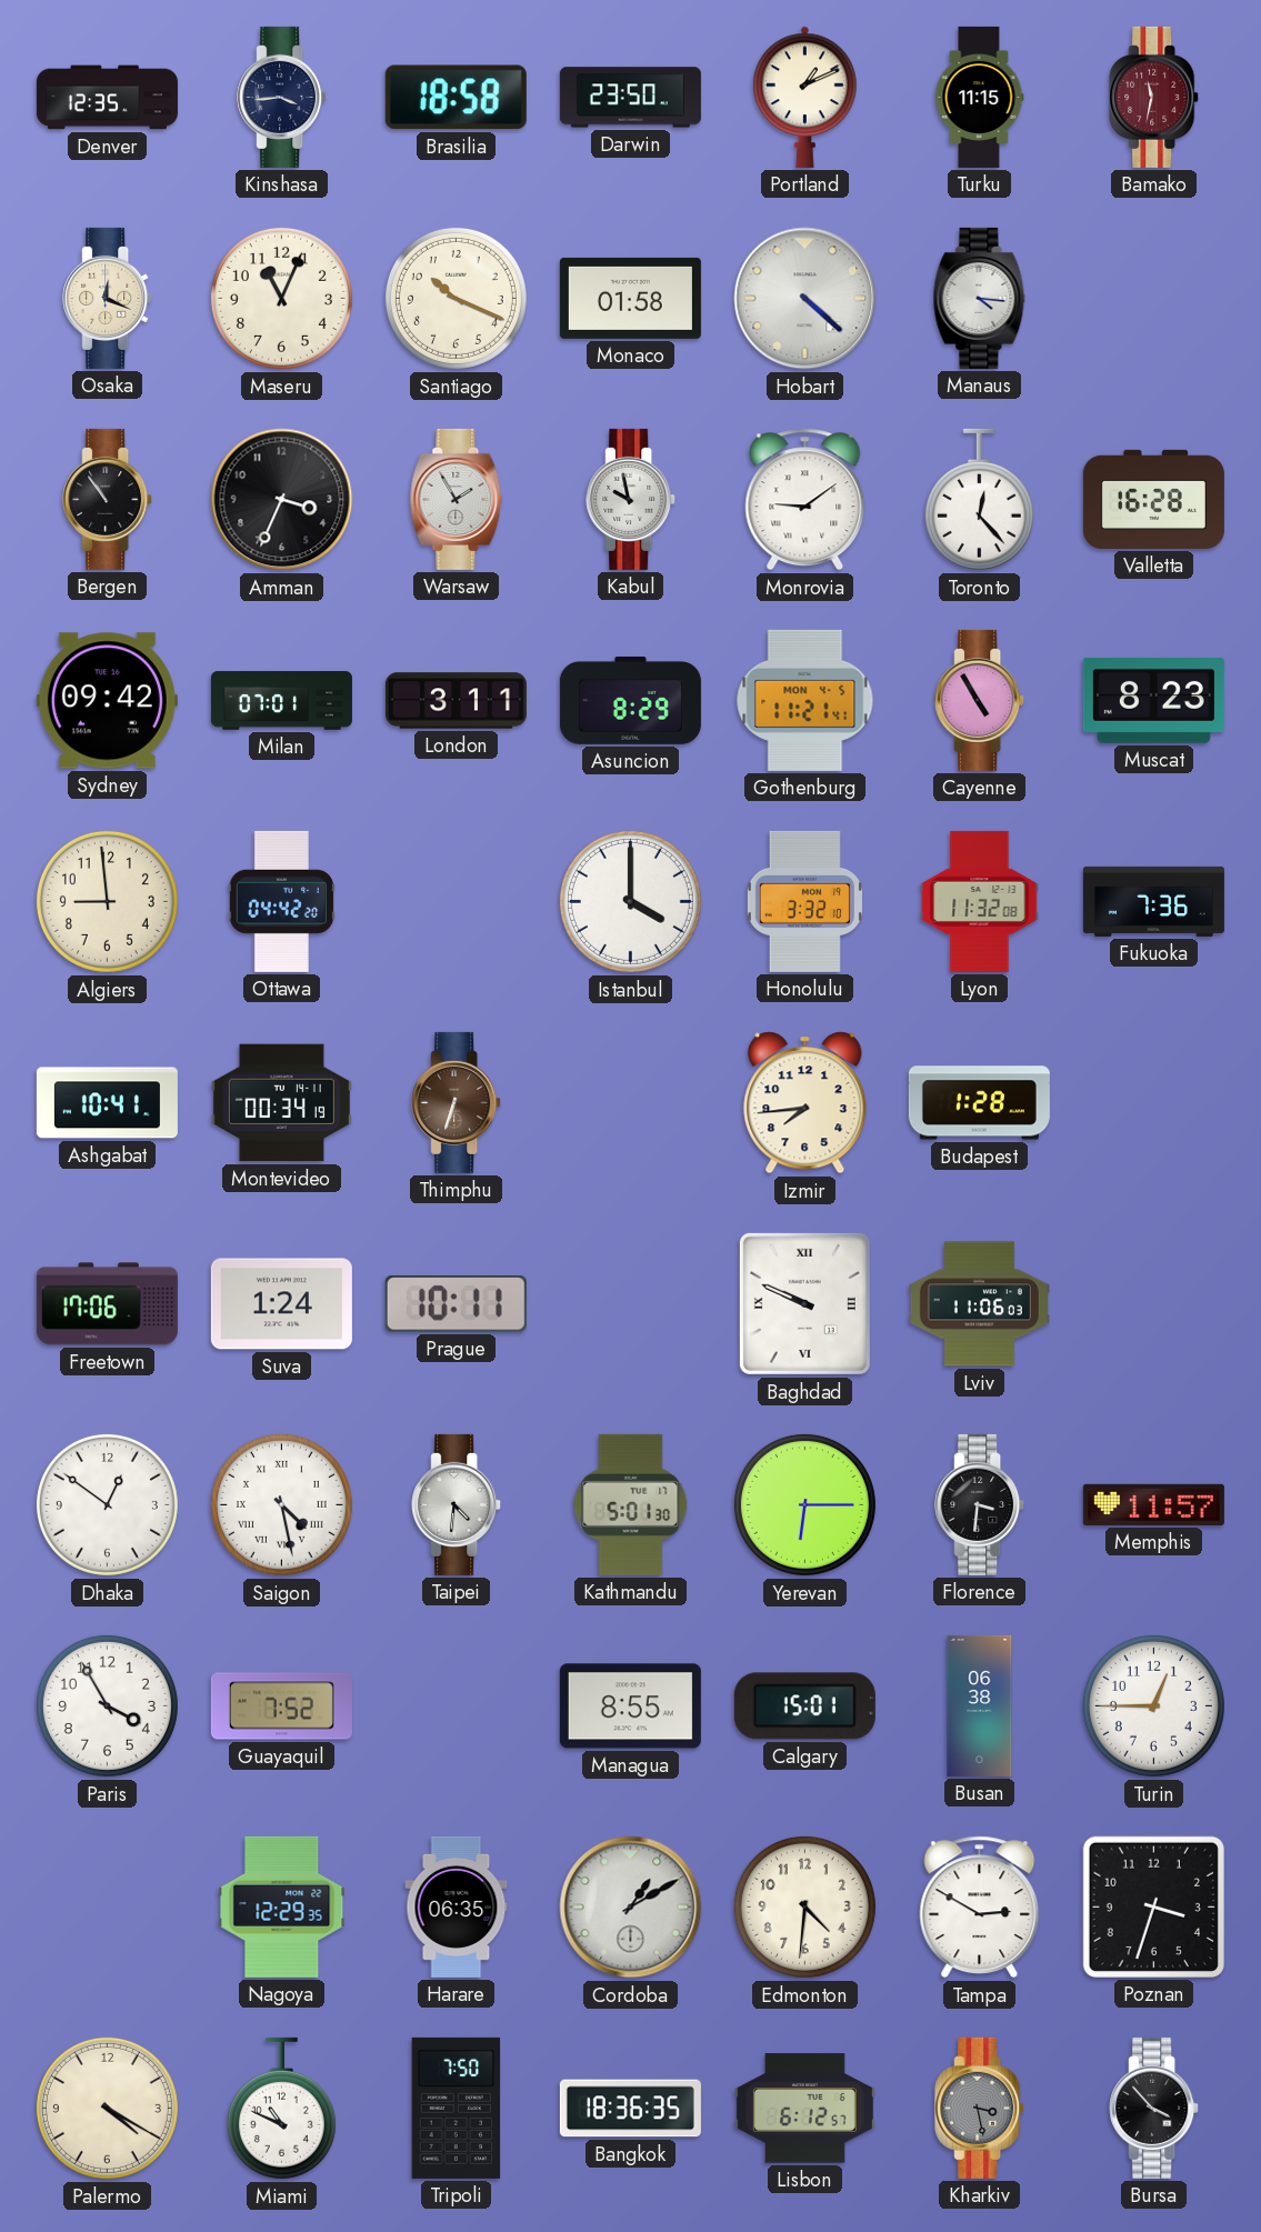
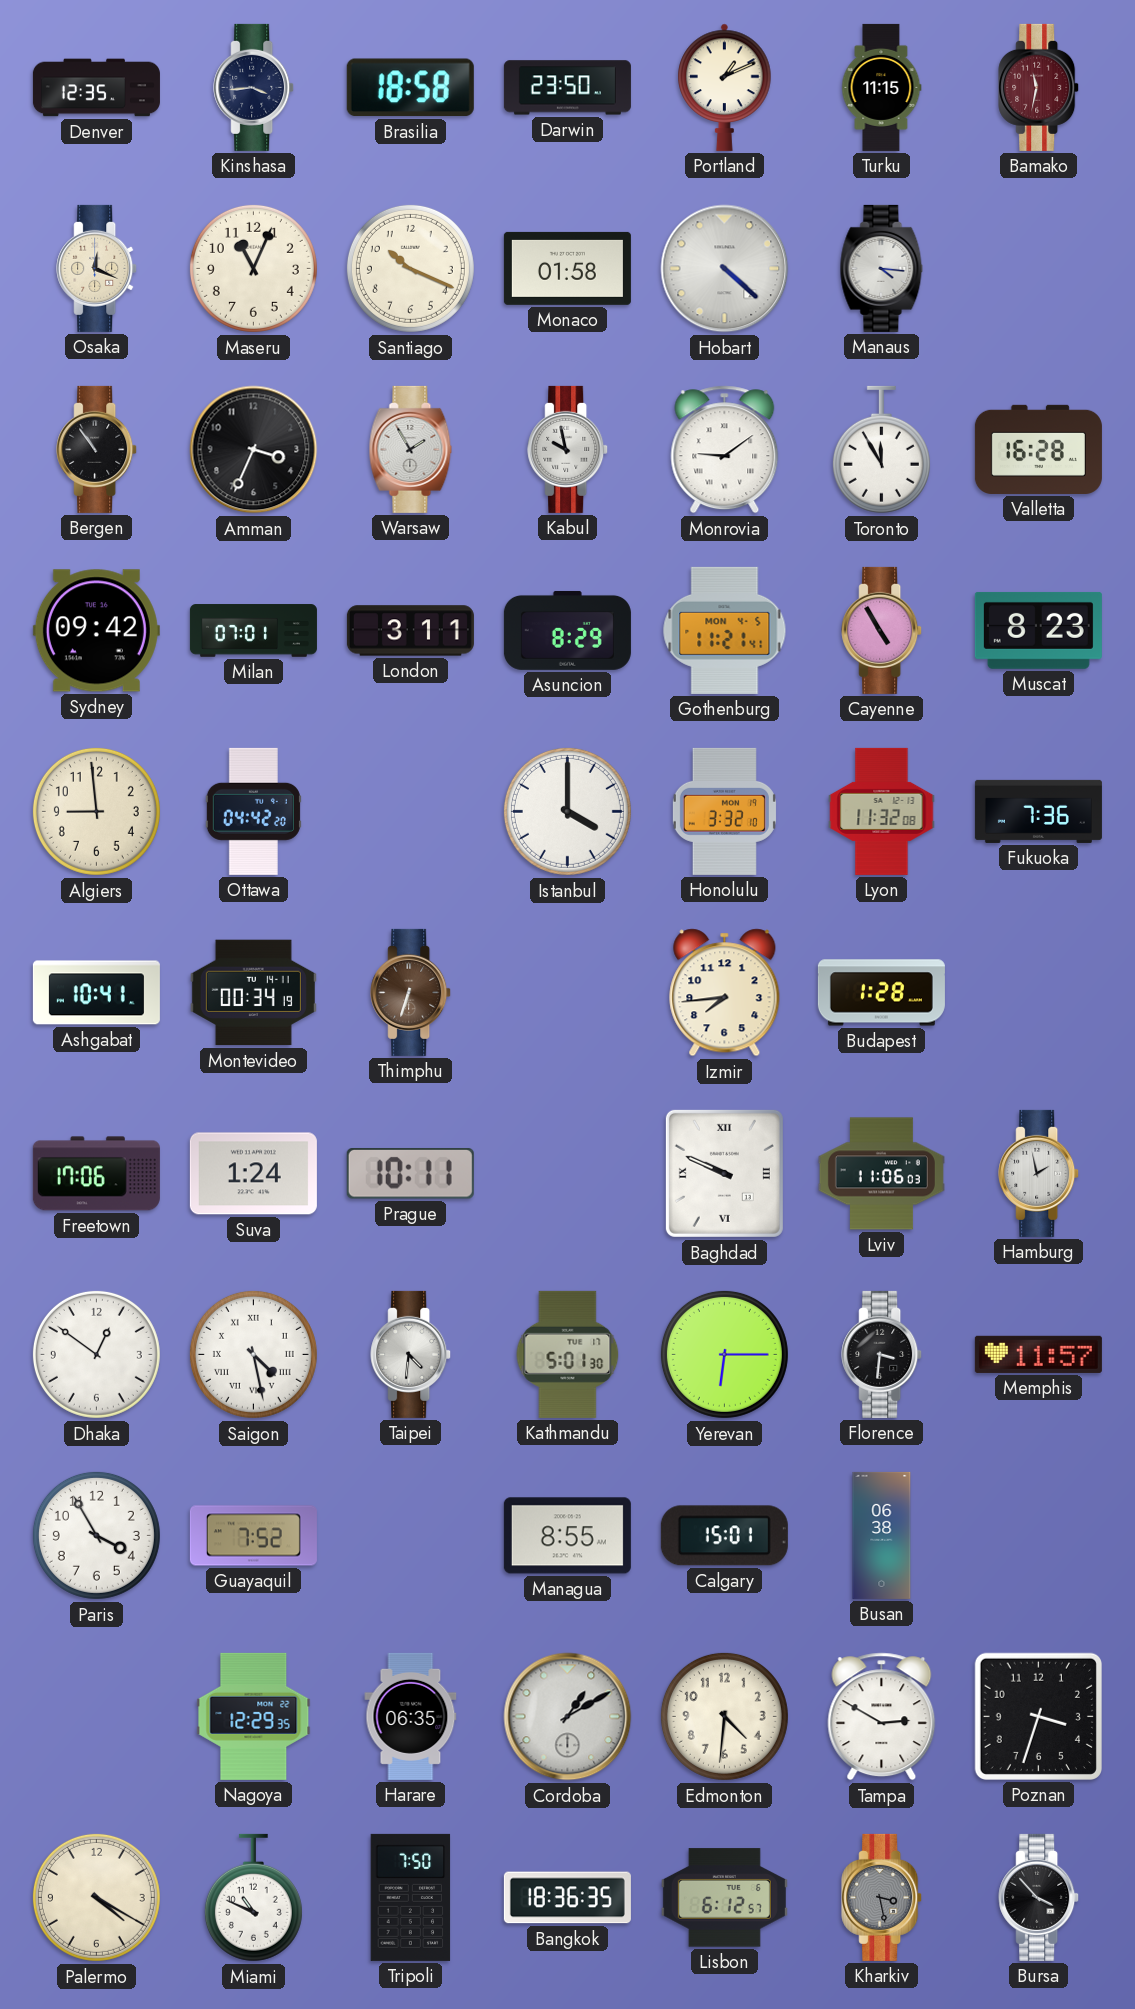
Toronto: 12:23 -> 11:55 (881, 450)
Hamburg: none -> 1:58 (1039, 1173)
Turin: 12:45 -> none (1153, 1705)
